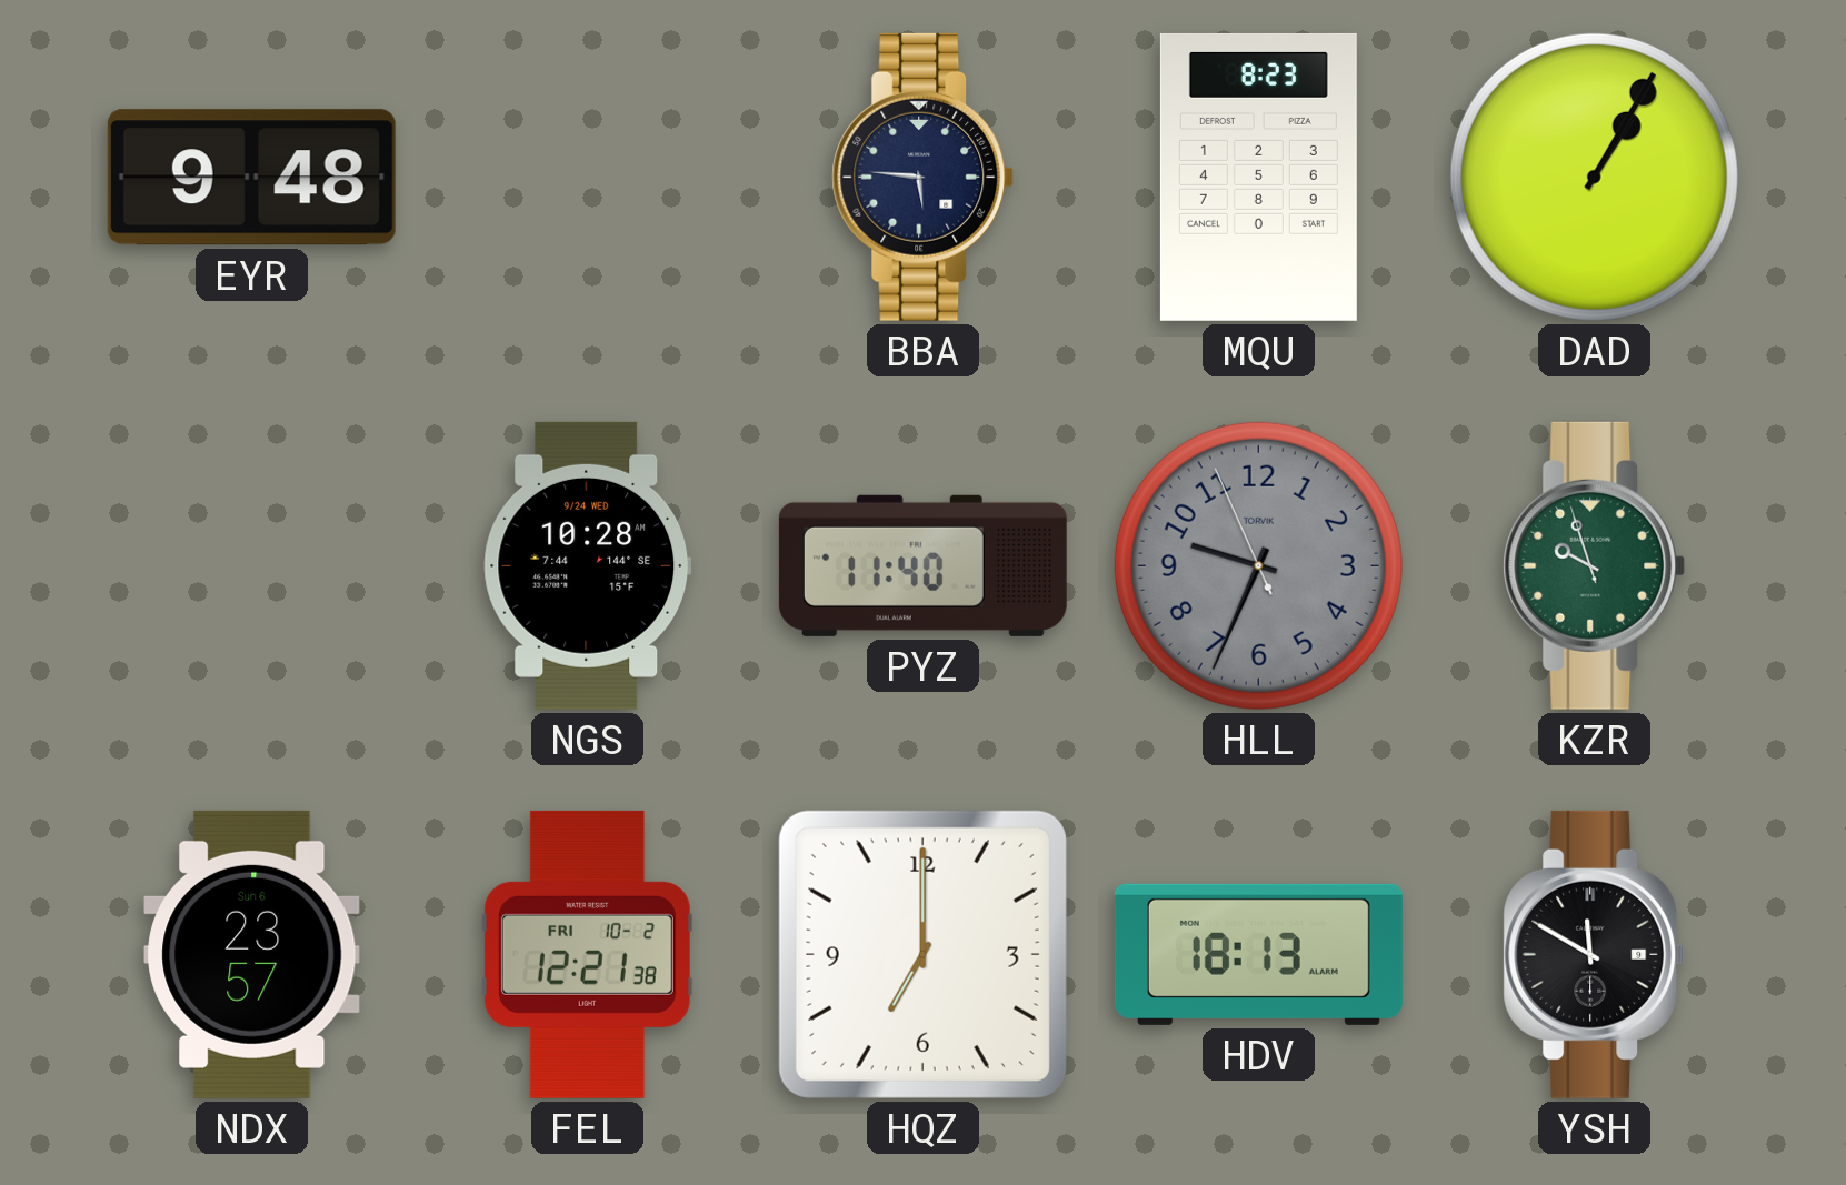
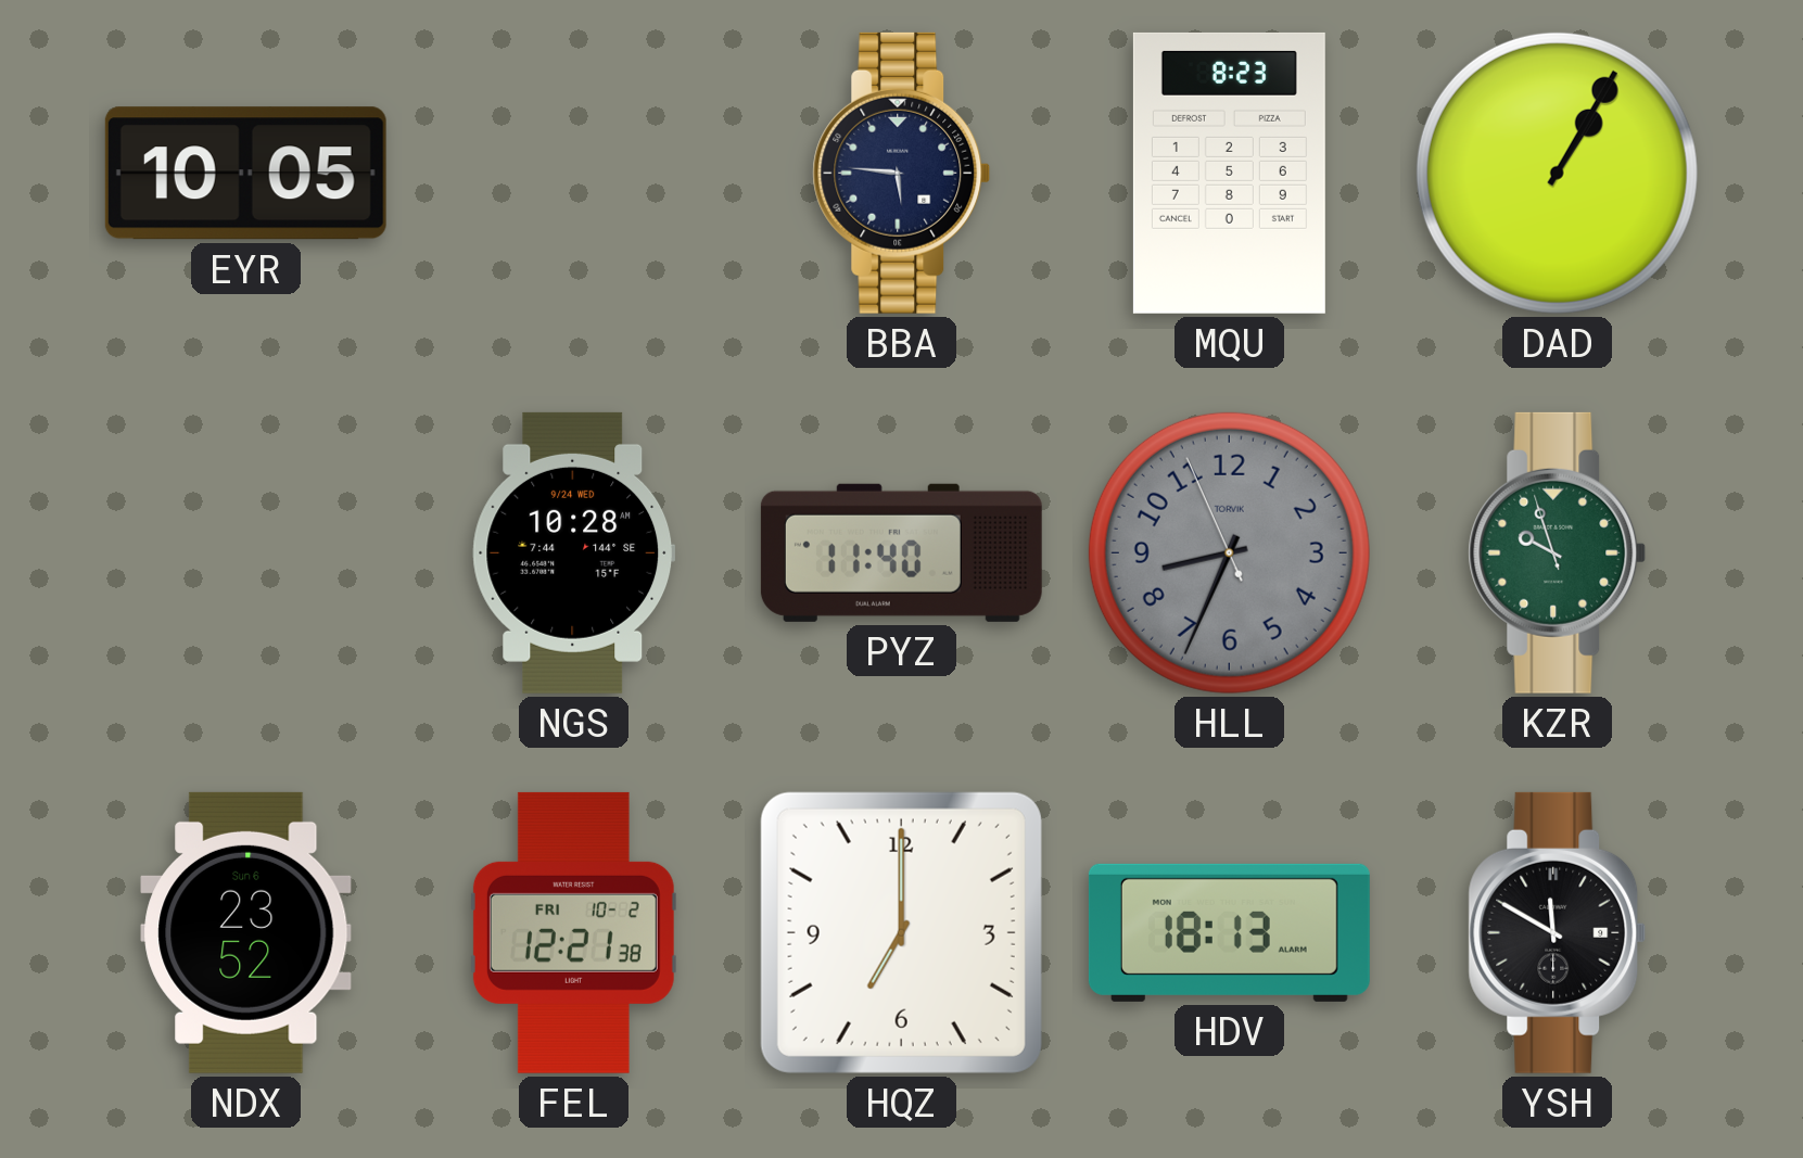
EYR: 9:48 -> 10:05 (245, 174)
HLL: 9:33 -> 8:33 (1229, 552)
NDX: 23:57 -> 23:52 (246, 932)
